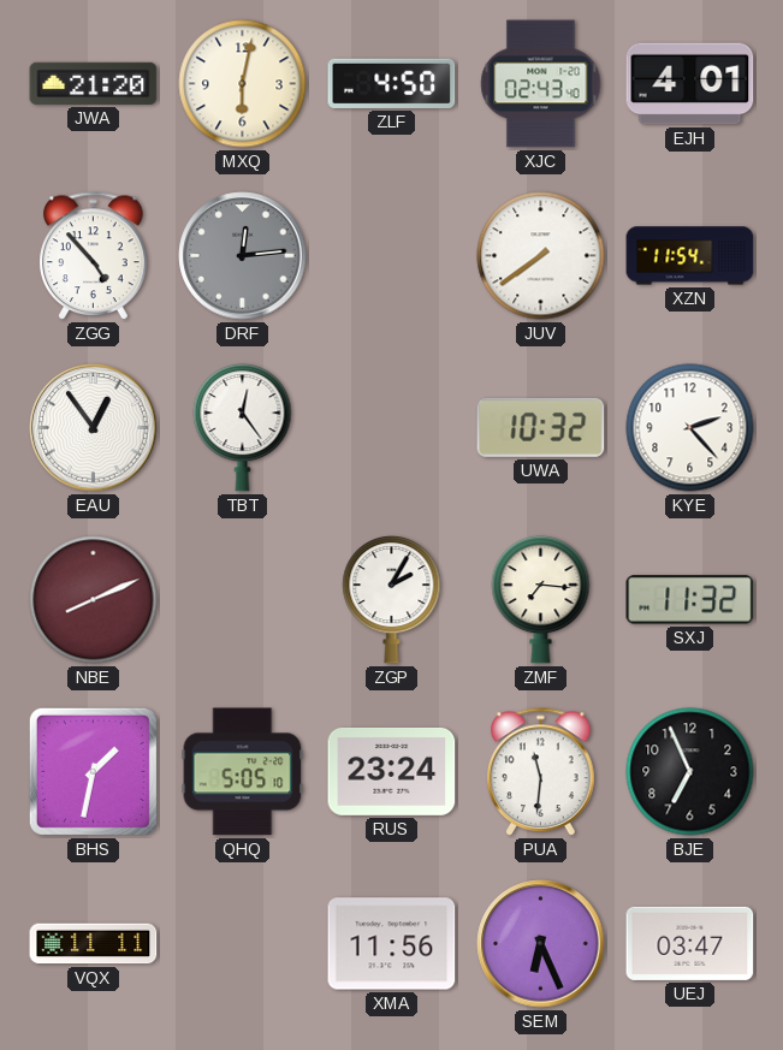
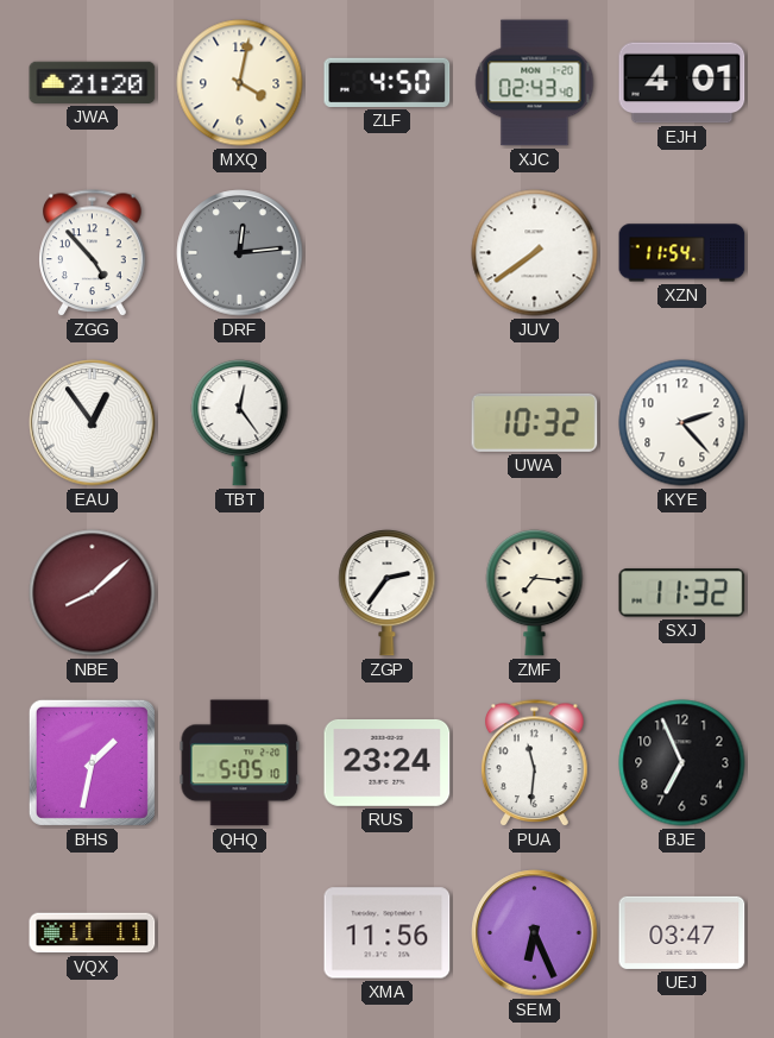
MXQ: 6:02 -> 4:02 (240, 83)
NBE: 8:11 -> 8:08 (93, 593)
ZGP: 2:05 -> 2:36 (388, 593)
